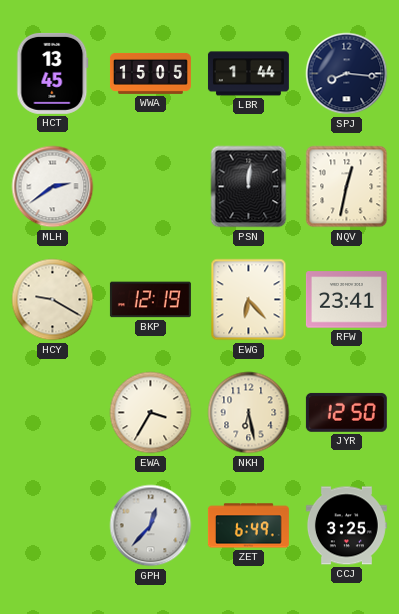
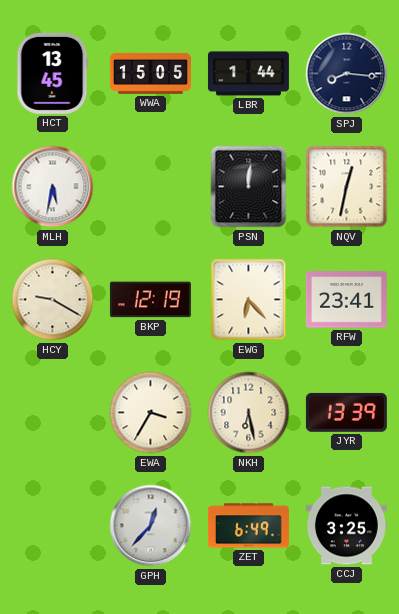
MLH: 2:39 -> 5:32 (53, 187)
JYR: 12:50 -> 13:39 (346, 412)
